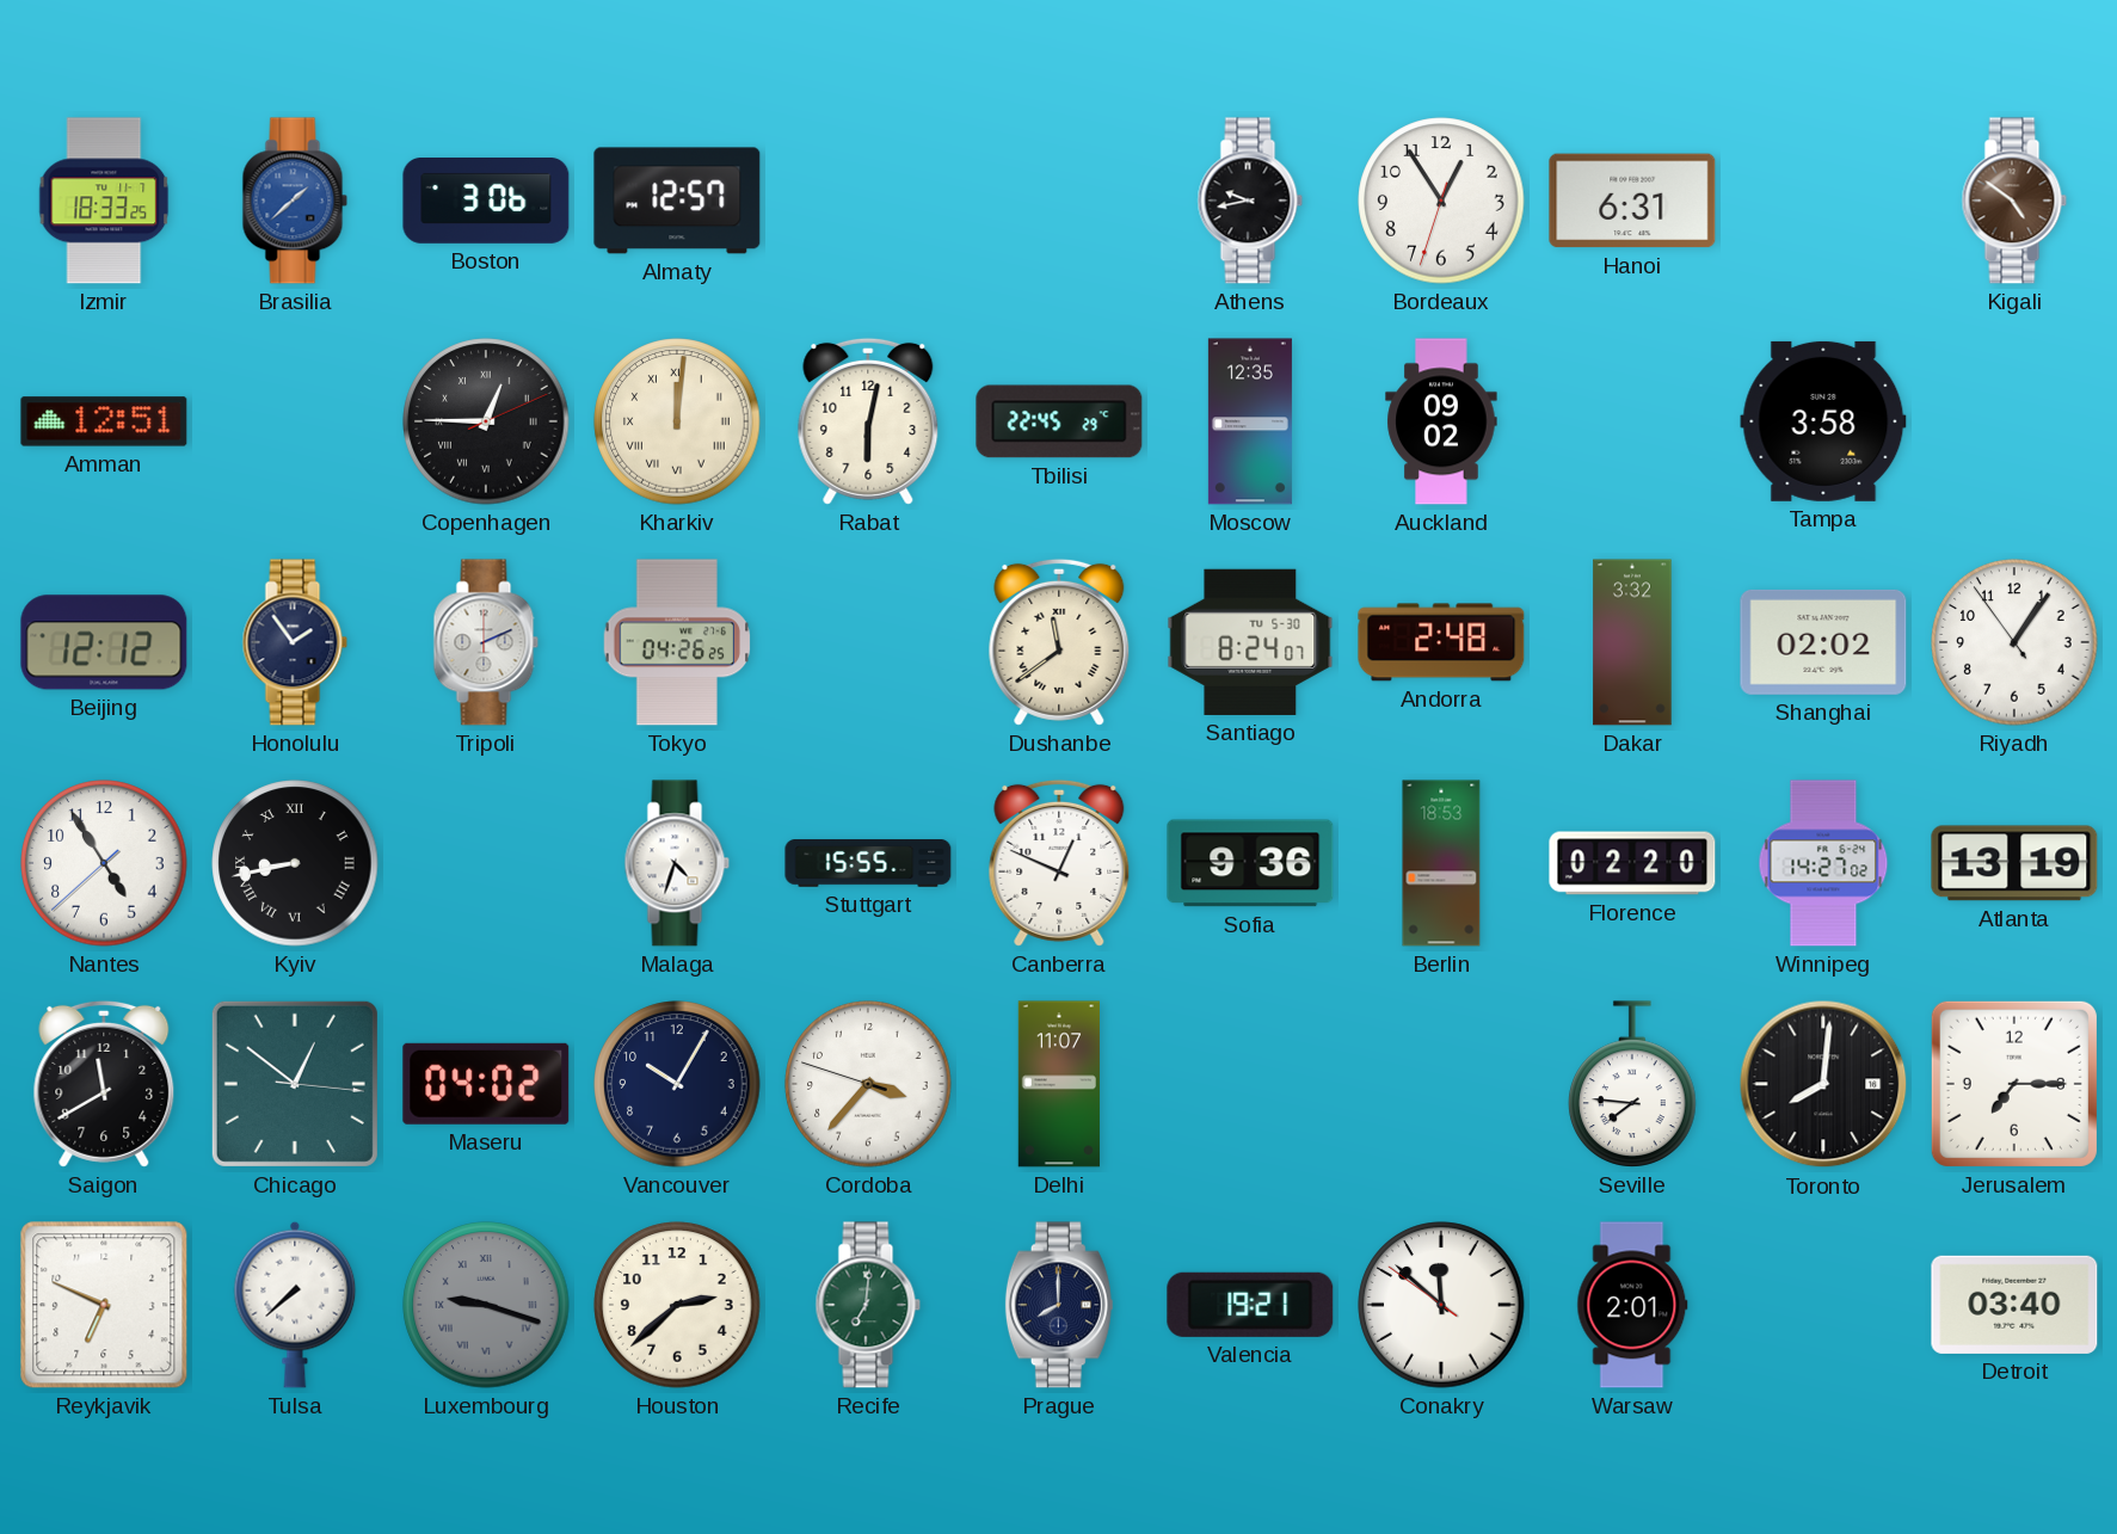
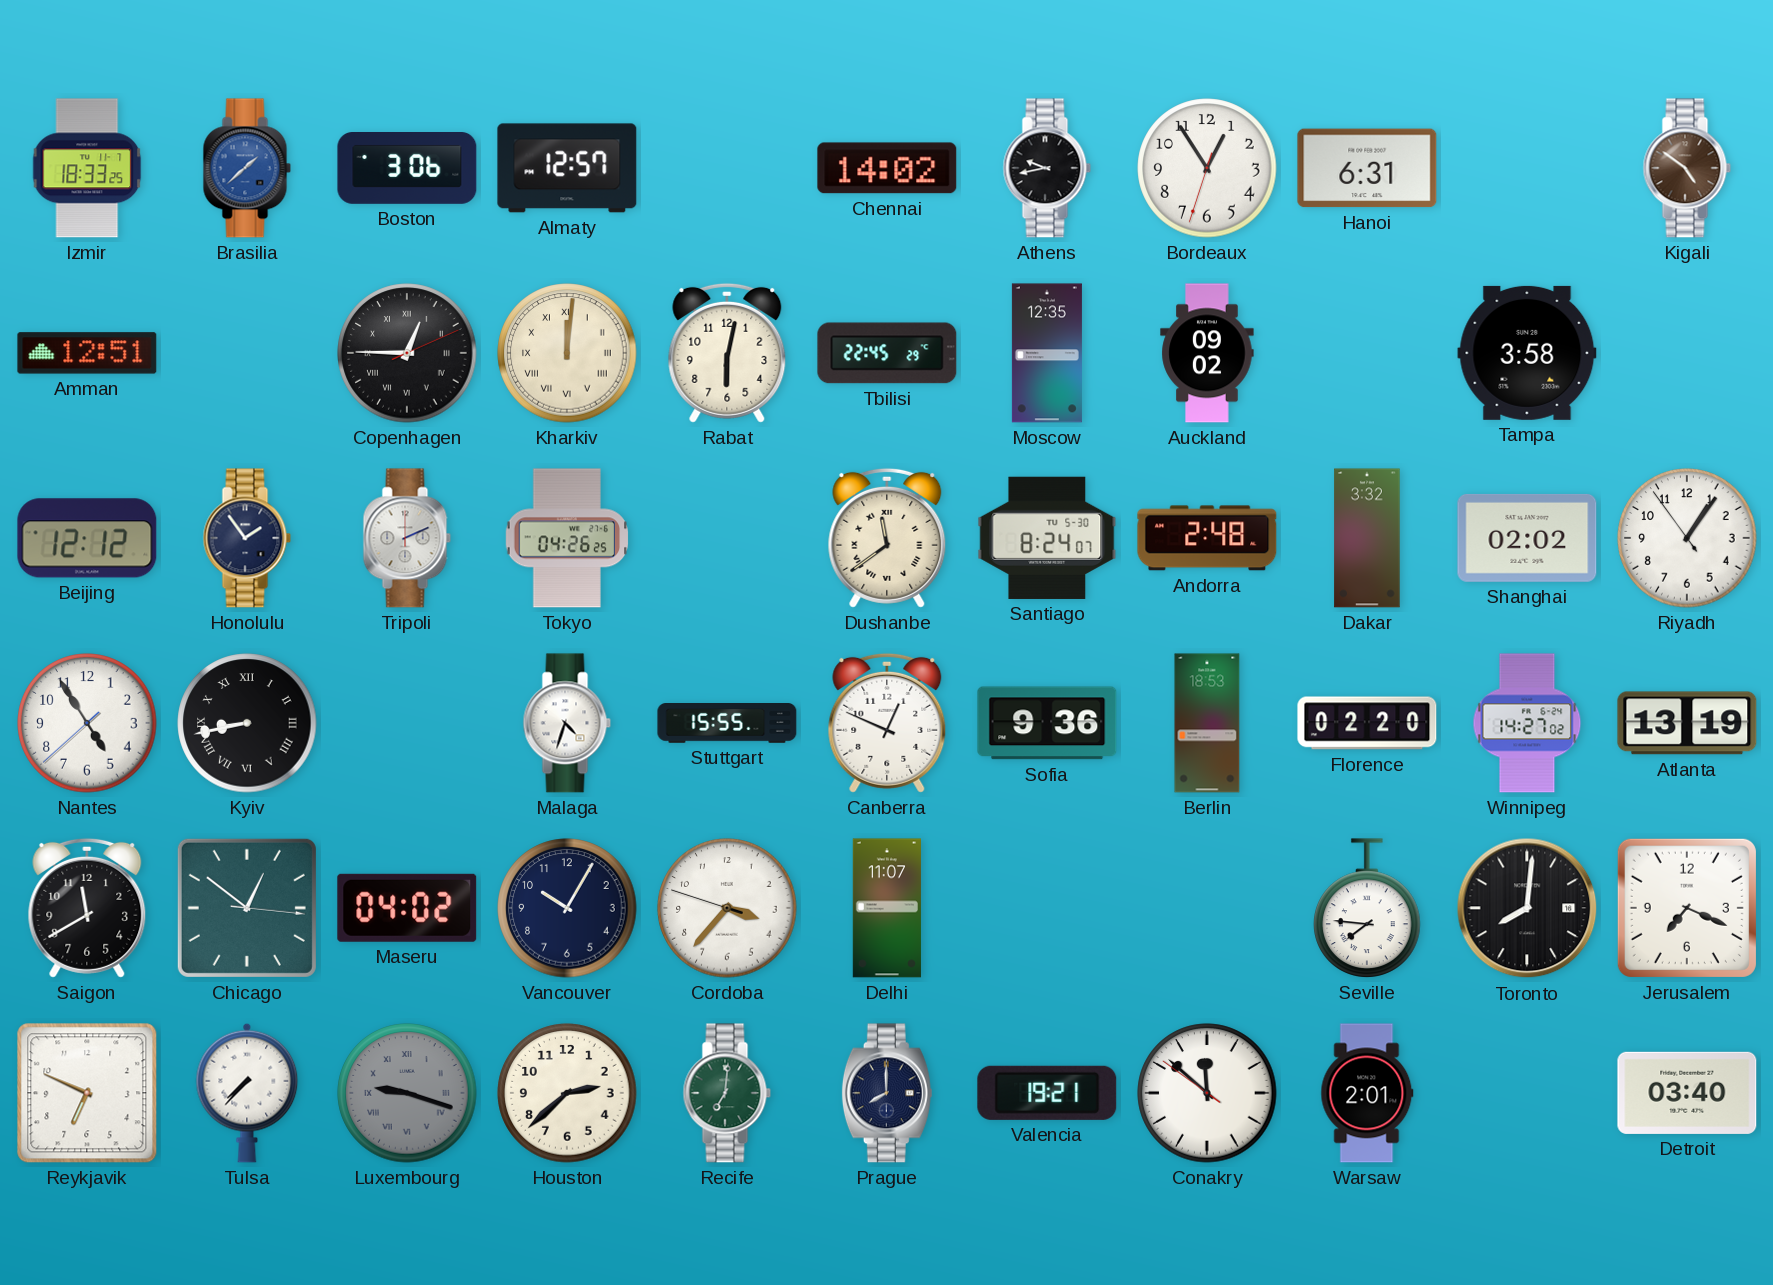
Chennai: none -> 14:02 (887, 168)
Jerusalem: 7:15 -> 7:19 (1687, 908)
Tulsa: 7:38 -> 7:37 (247, 1093)
